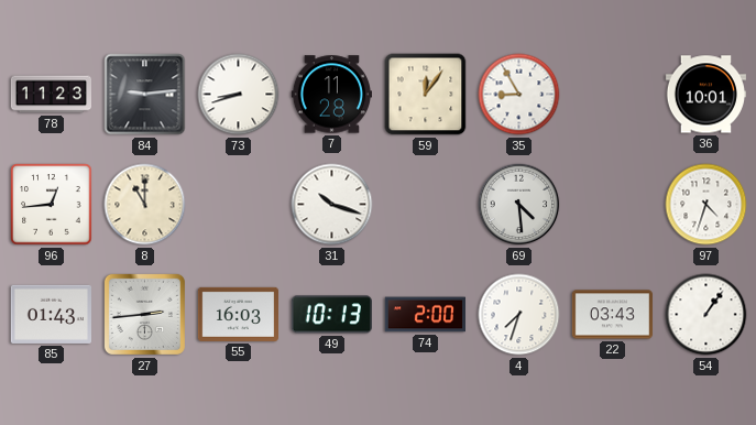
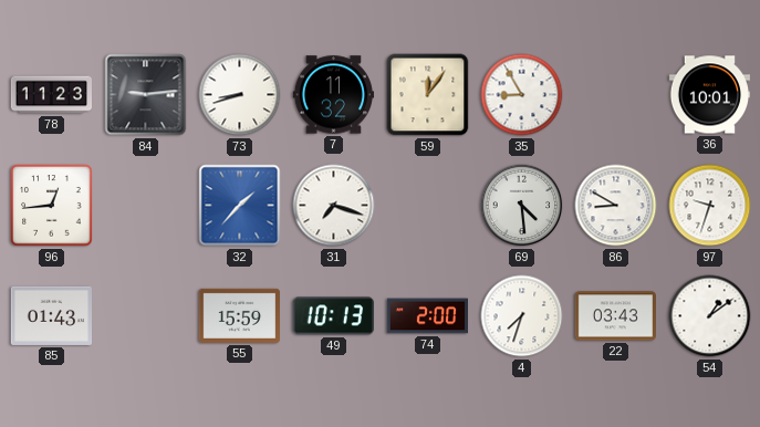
7: 11:28 -> 11:32 (333, 95)
8: 11:00 -> none (145, 205)
32: none -> 1:37 (240, 206)
31: 10:18 -> 7:18 (334, 206)
86: none -> 8:50 (616, 206)
97: 4:33 -> 9:33 (710, 206)
27: 2:44 -> none (144, 314)
55: 16:03 -> 15:59 (239, 315)
54: 1:06 -> 1:09 (710, 316)
